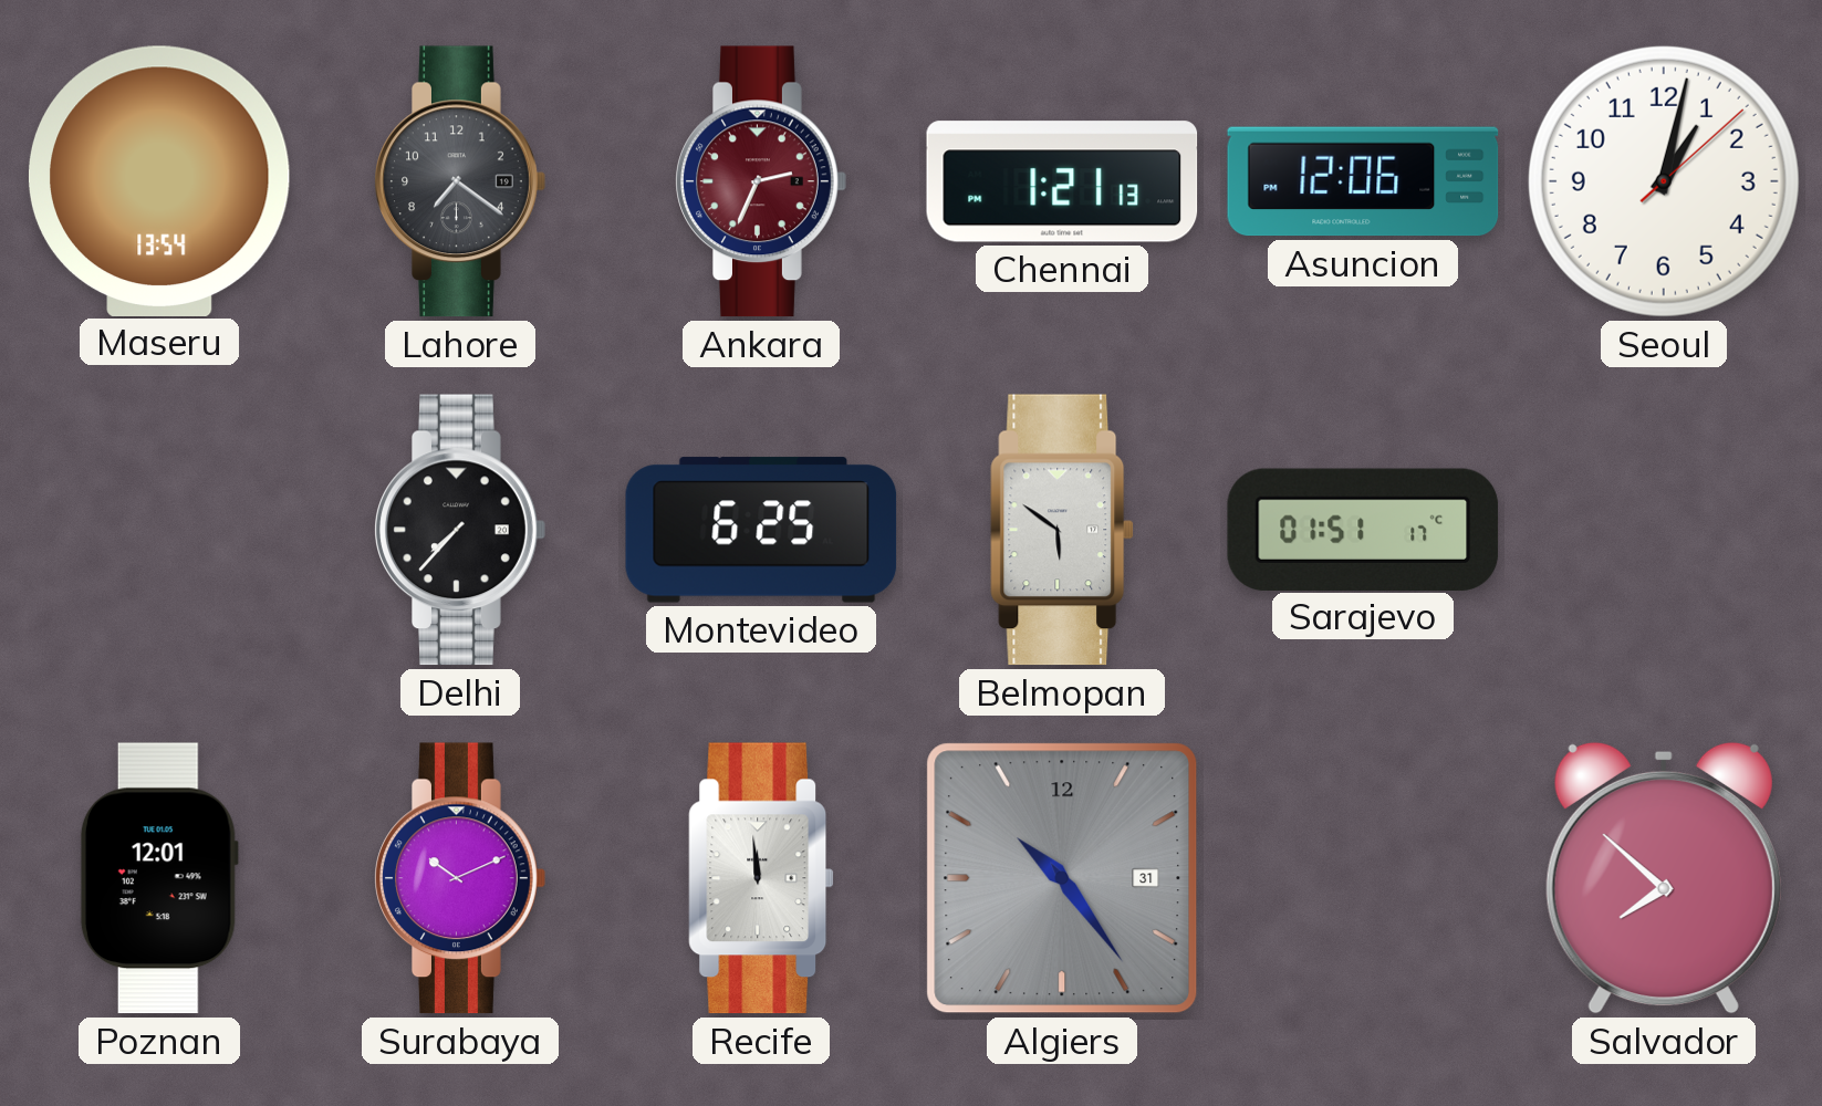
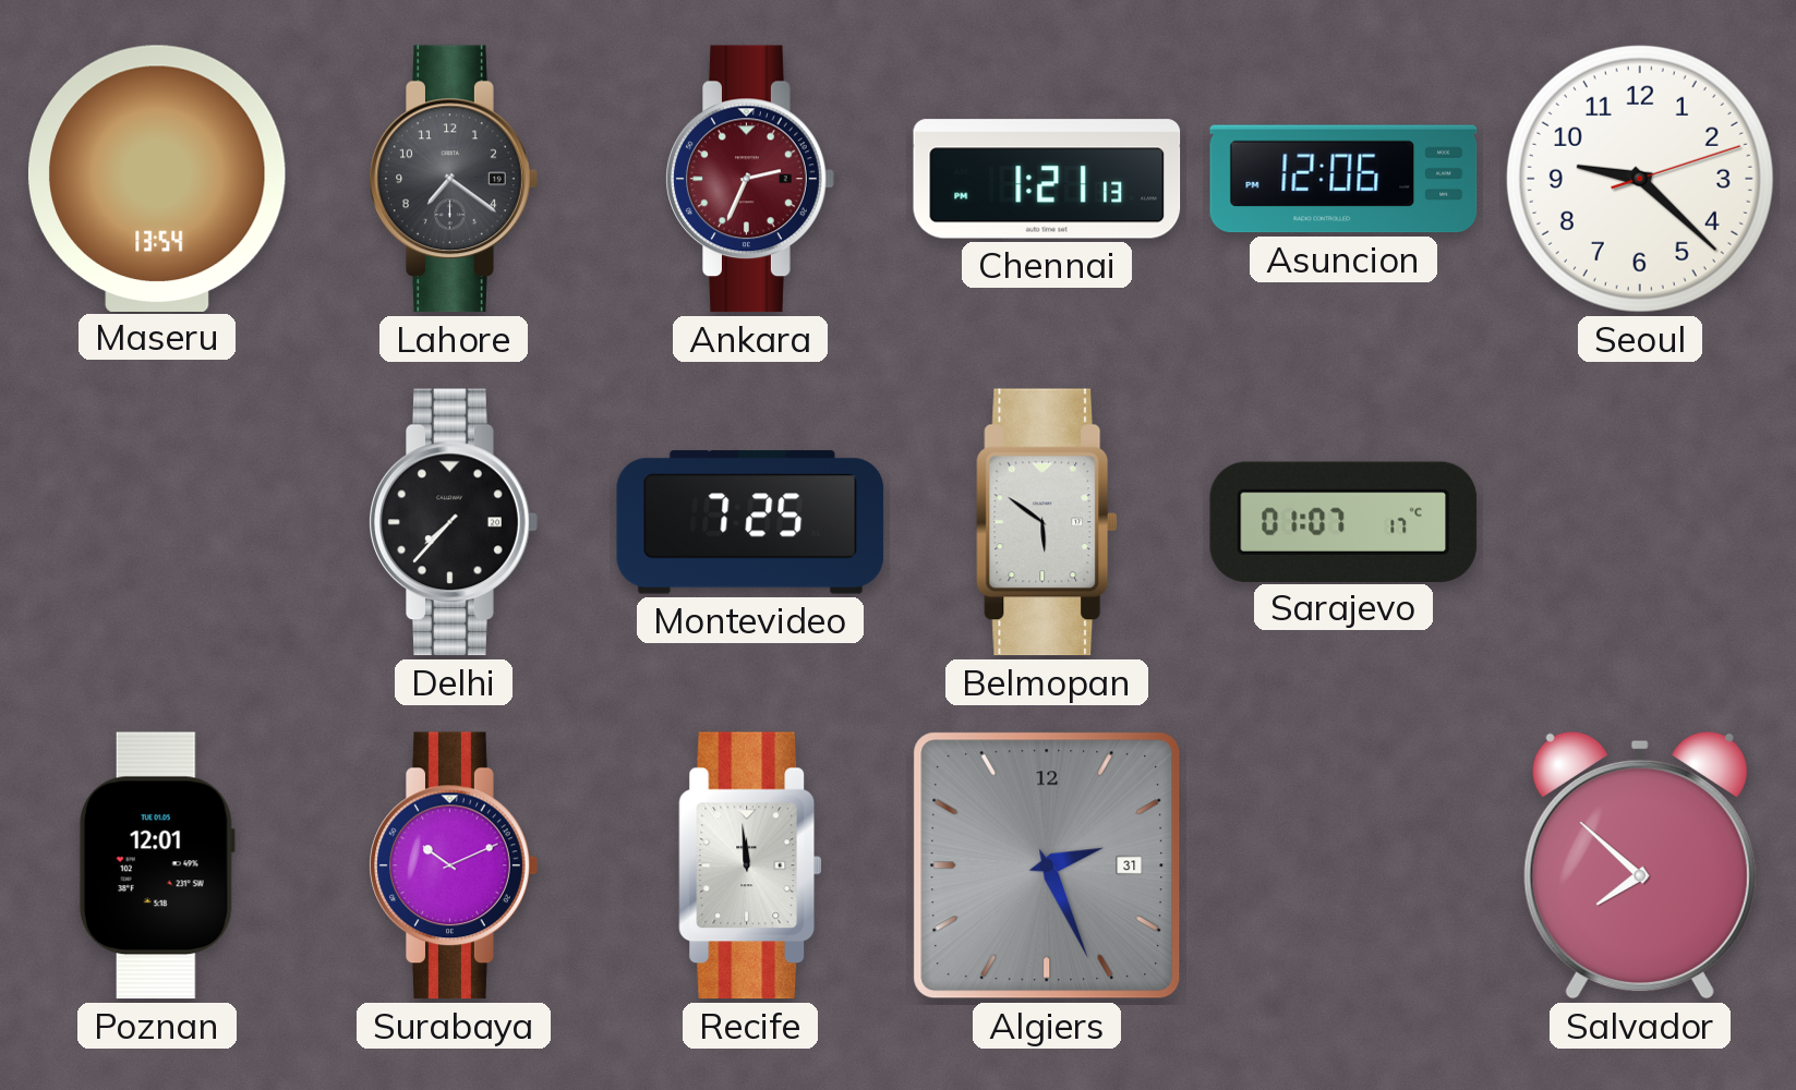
Seoul: 1:02 -> 9:22 (1640, 179)
Montevideo: 6:25 -> 7:25 (750, 522)
Sarajevo: 01:51 -> 01:07 (1343, 521)
Algiers: 10:24 -> 2:26 (1047, 865)
